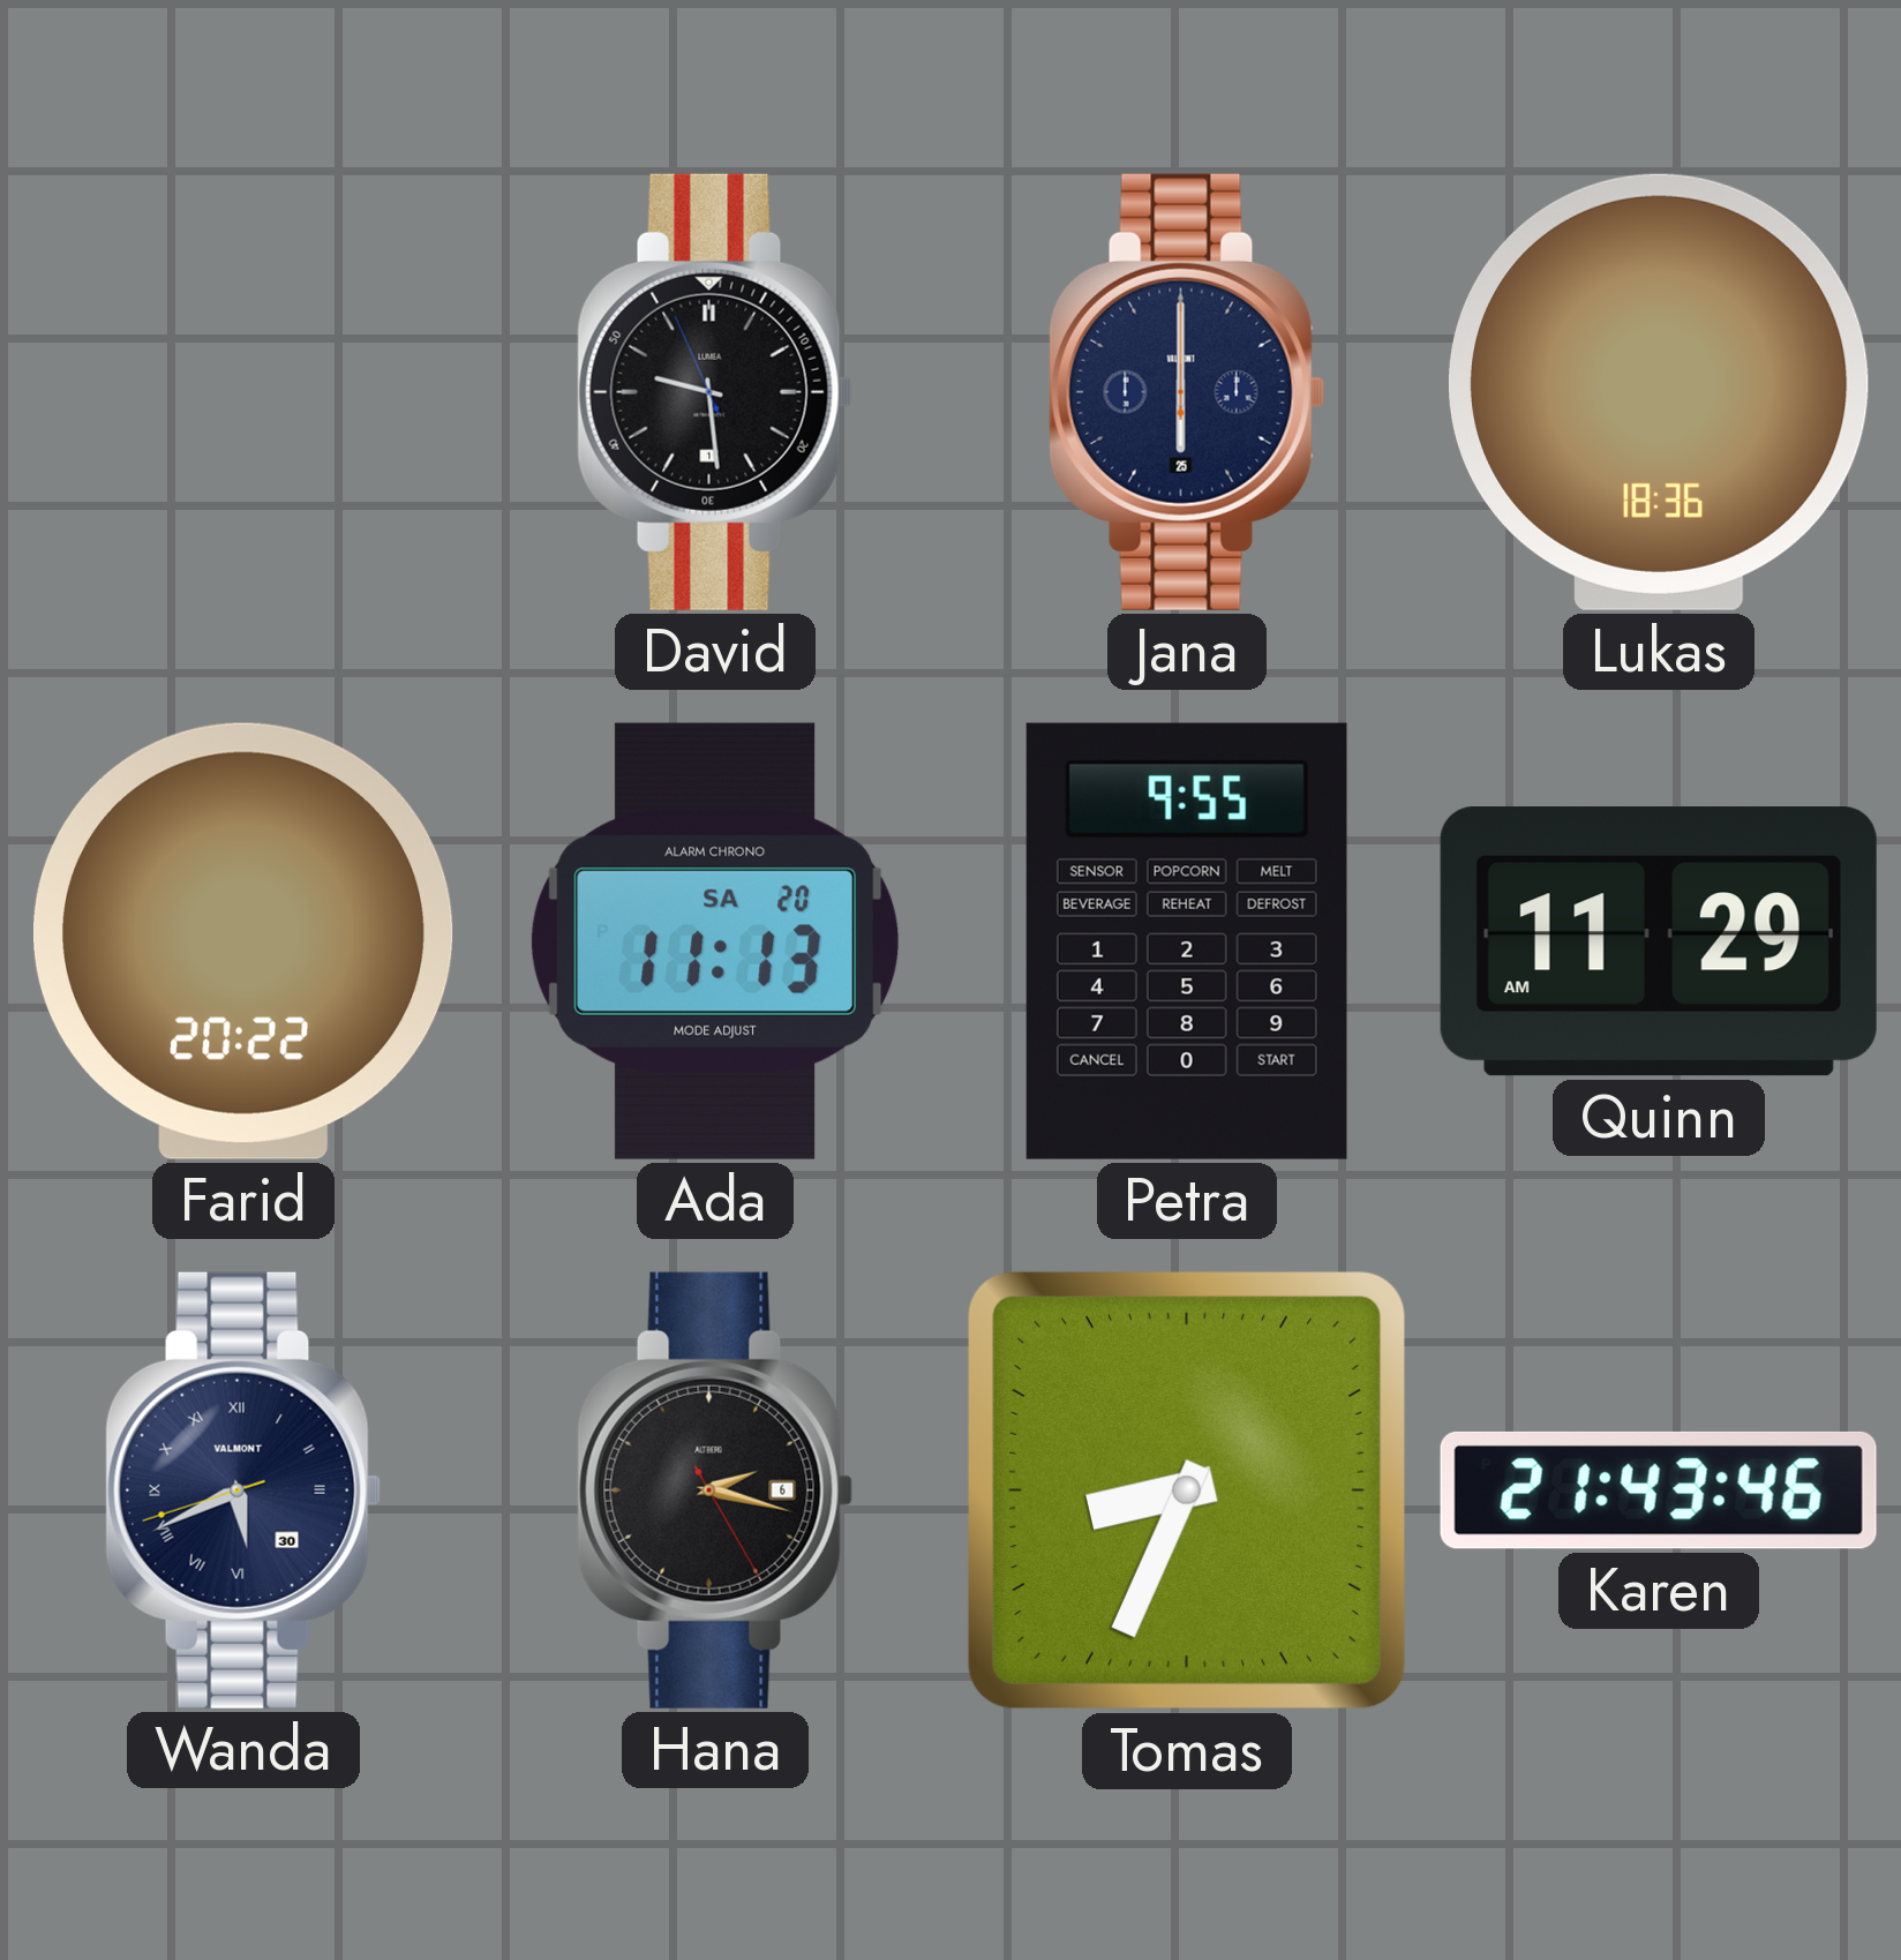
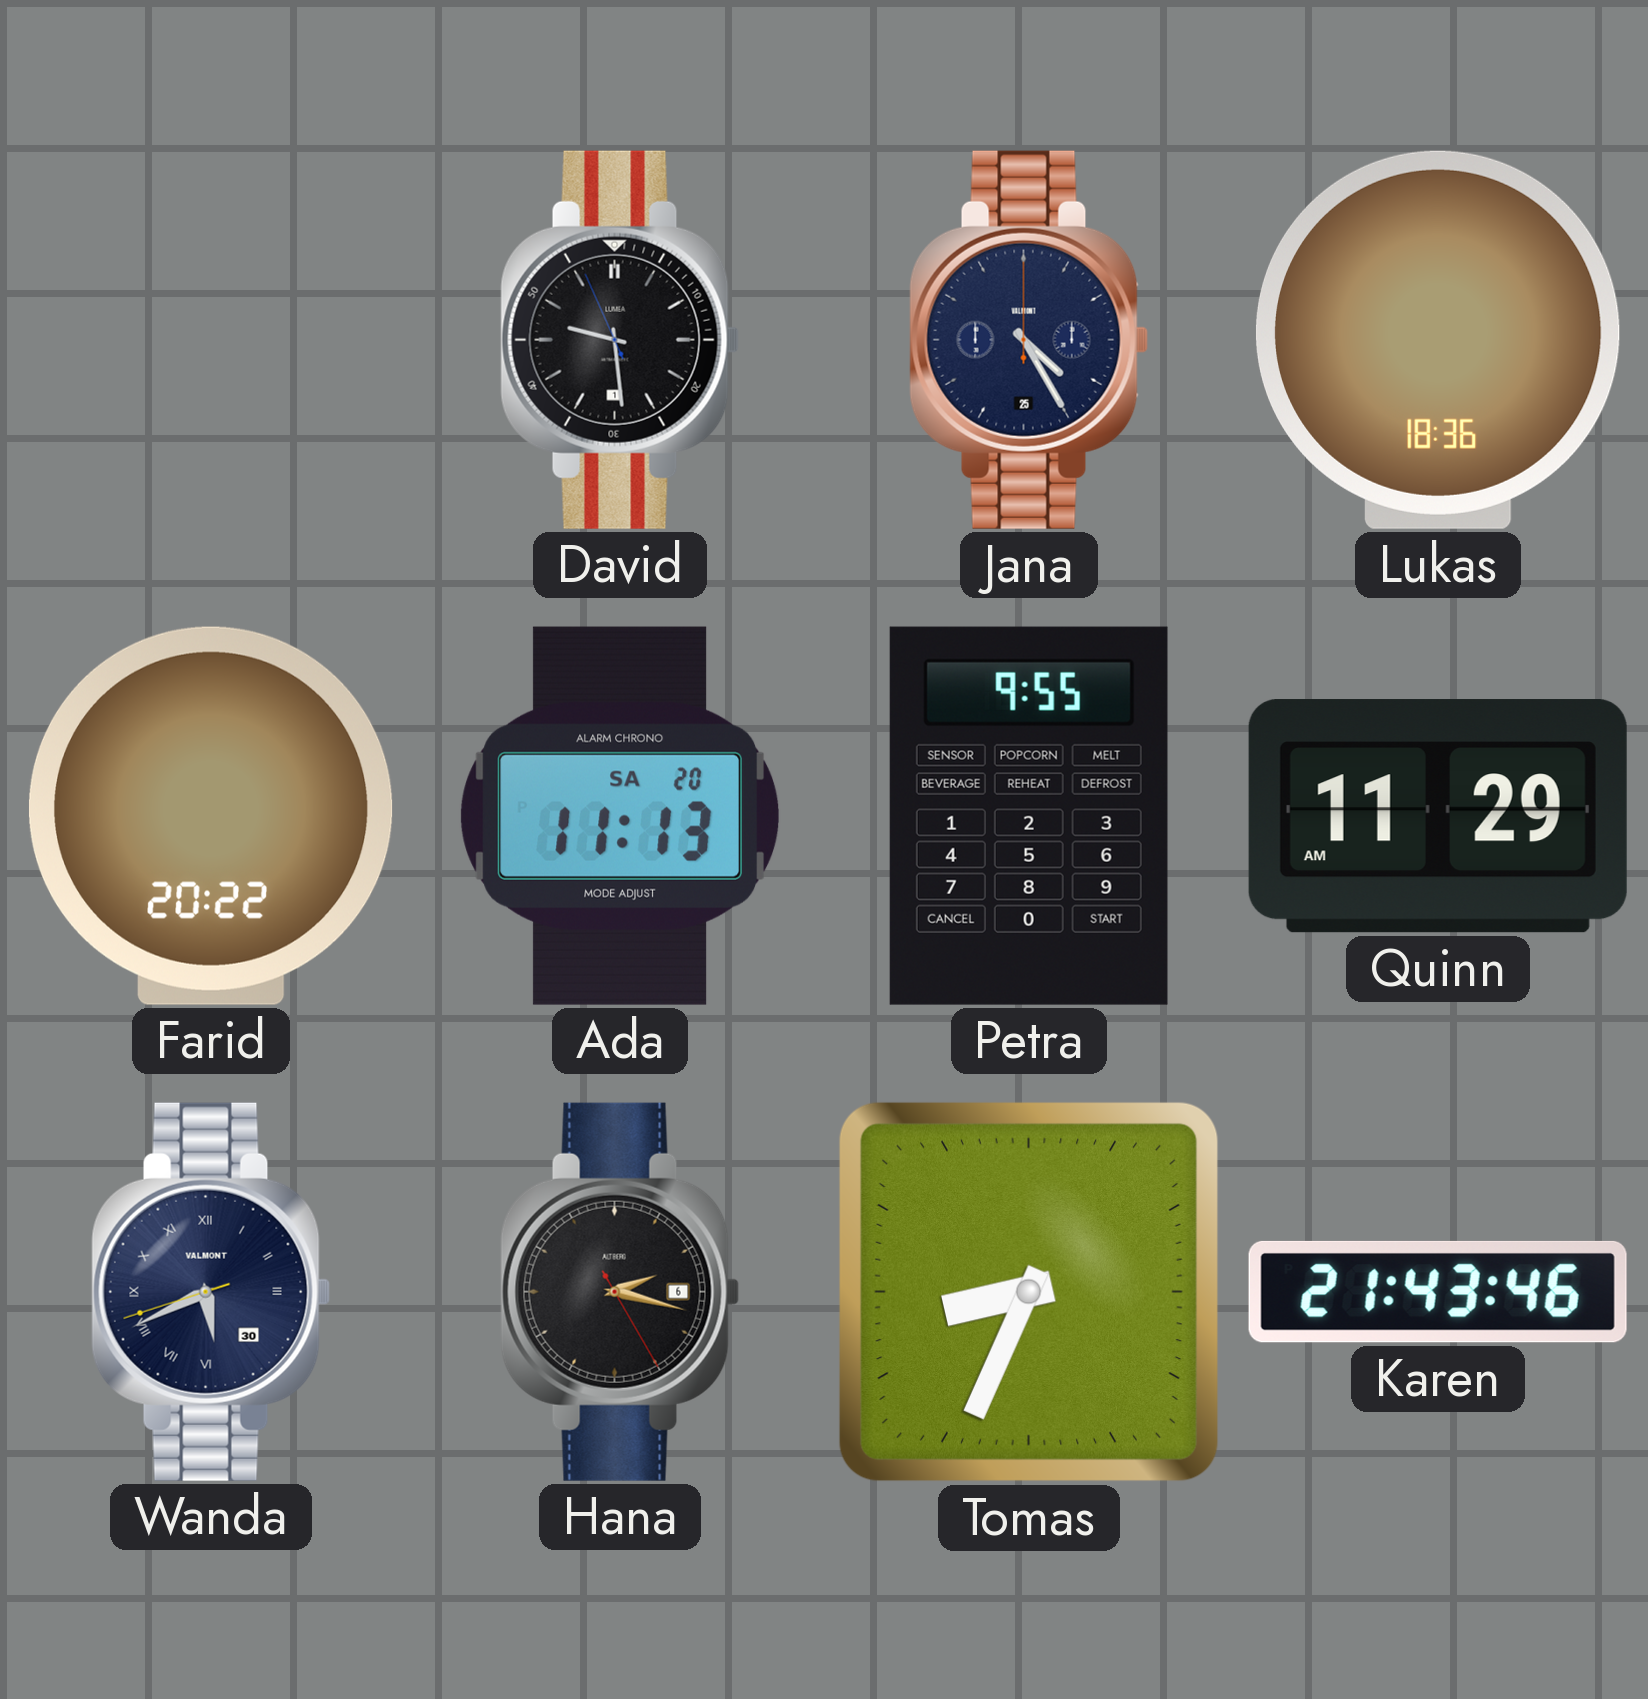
Jana: 6:00 -> 4:25 (1029, 340)
